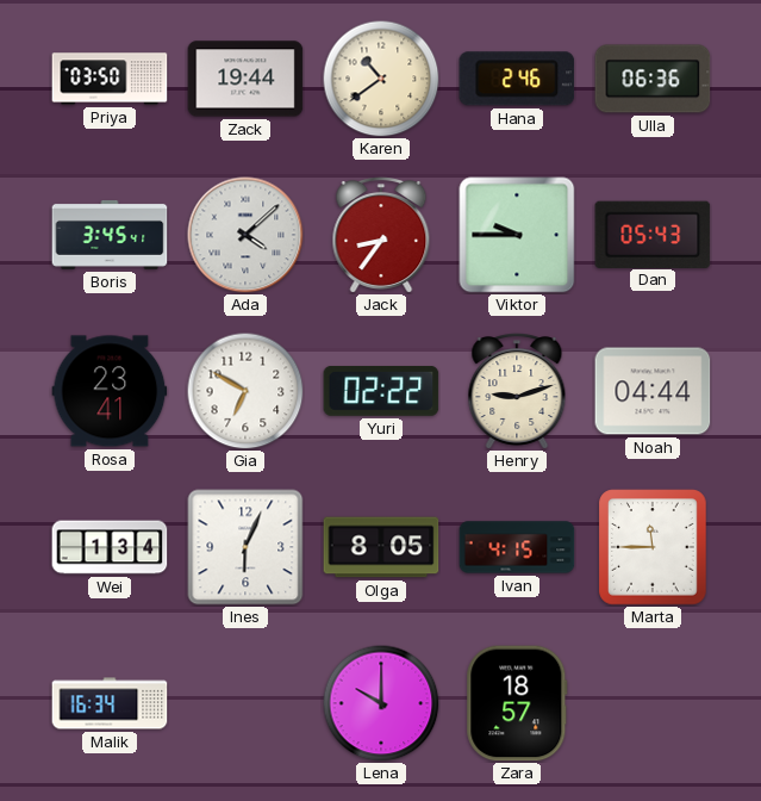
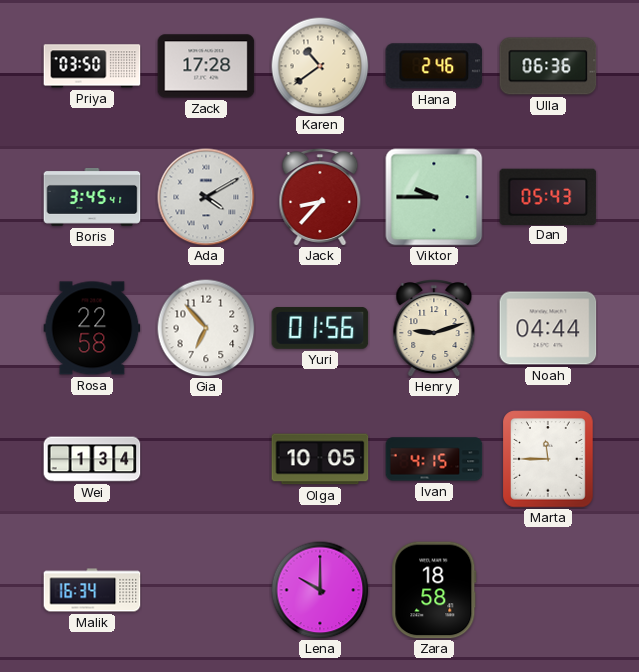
Zack: 19:44 -> 17:28 (206, 66)
Ada: 4:08 -> 4:10 (206, 197)
Jack: 8:36 -> 8:37 (320, 198)
Rosa: 23:41 -> 22:58 (92, 328)
Gia: 6:50 -> 6:53 (206, 328)
Yuri: 02:22 -> 01:56 (320, 329)
Ines: 6:04 -> none (245, 547)
Olga: 8:05 -> 10:05 (320, 459)
Zara: 18:57 -> 18:58 (434, 590)
